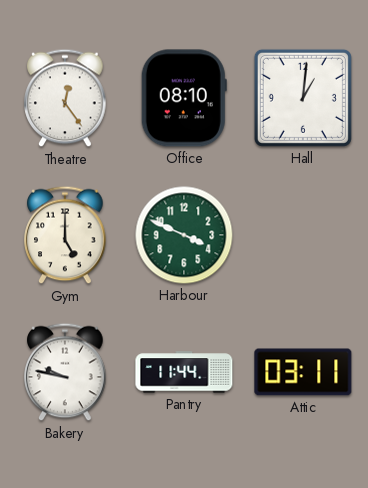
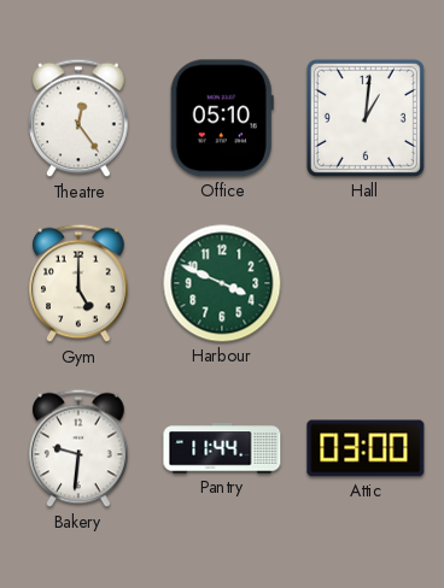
Office: 08:10 -> 05:10 (222, 118)
Bakery: 9:47 -> 9:31 (78, 448)
Attic: 03:11 -> 03:00 (366, 448)
